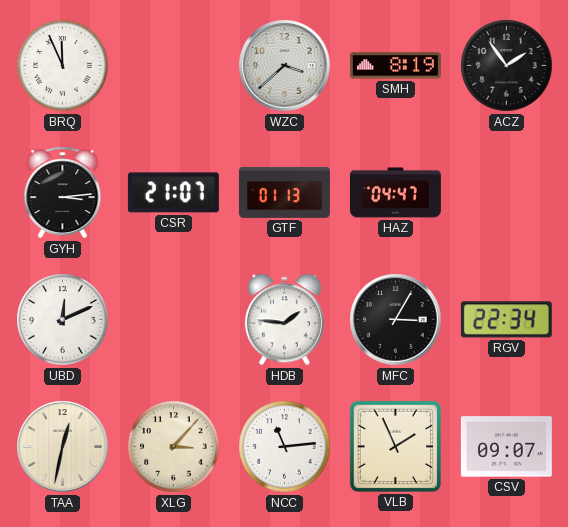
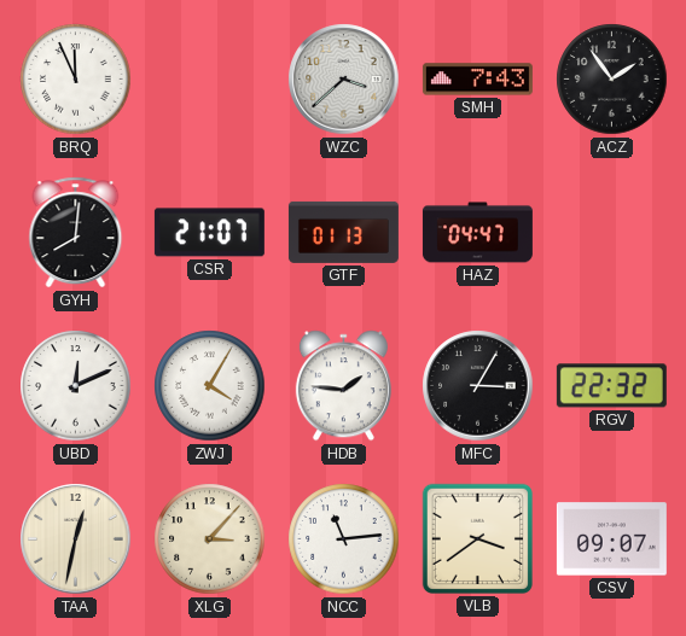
SMH: 8:19 -> 7:43 (477, 80)
GYH: 3:14 -> 8:01 (76, 233)
ZWJ: none -> 4:05 (210, 386)
RGV: 22:34 -> 22:32 (611, 386)
VLB: 1:56 -> 3:39 (477, 538)
